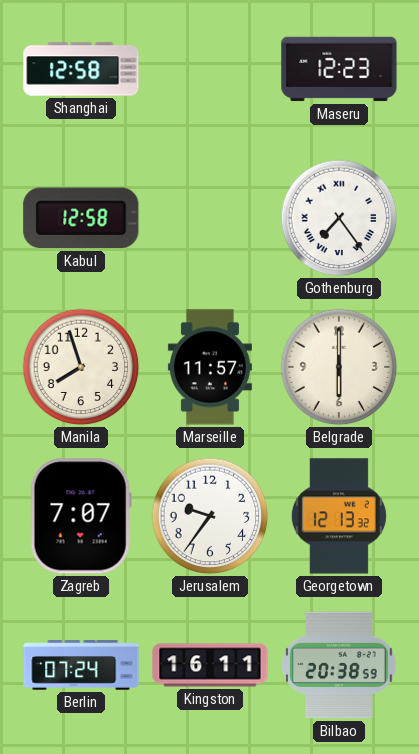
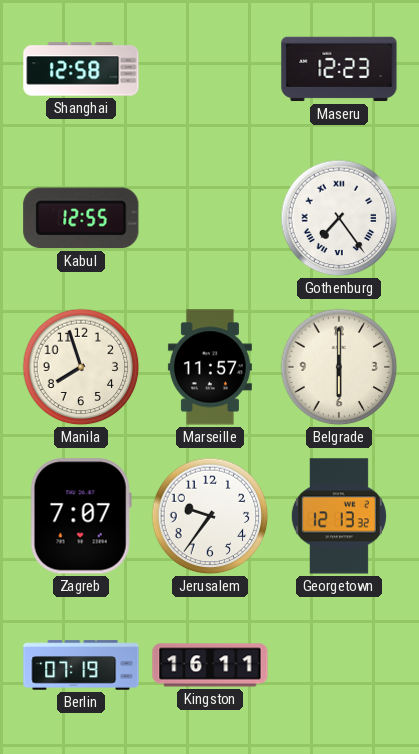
Kabul: 12:58 -> 12:55 (81, 218)
Berlin: 07:24 -> 07:19 (81, 665)
Bilbao: 20:38 -> none (340, 665)
